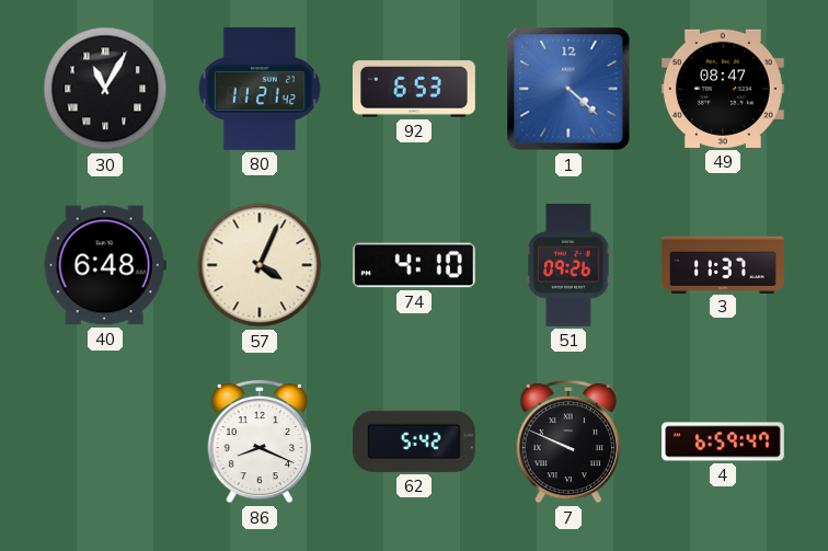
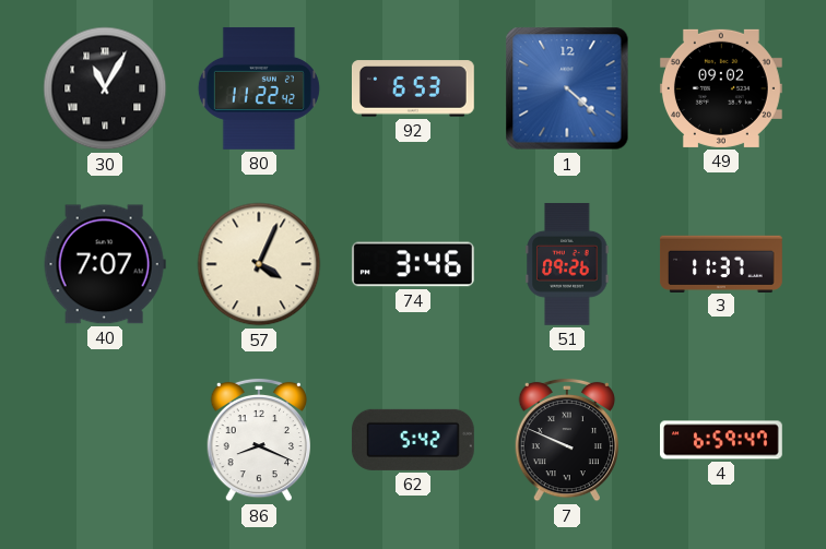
80: 11:21 -> 11:22 (259, 88)
49: 08:47 -> 09:02 (721, 88)
40: 6:48 -> 7:07 (105, 264)
74: 4:10 -> 3:46 (413, 264)
